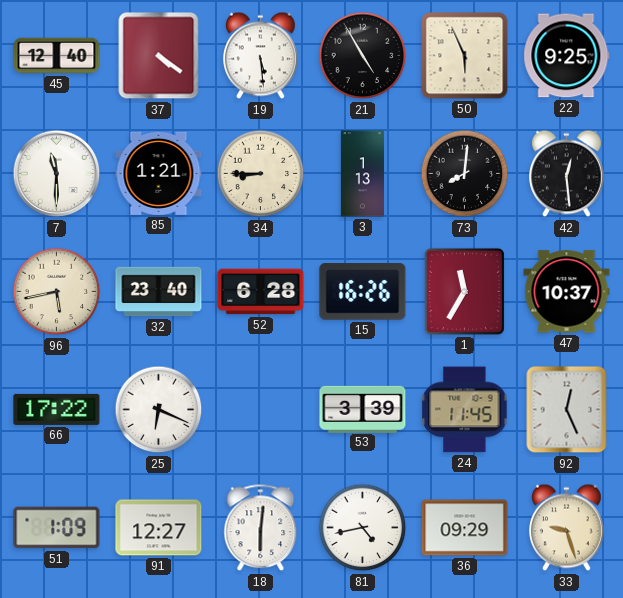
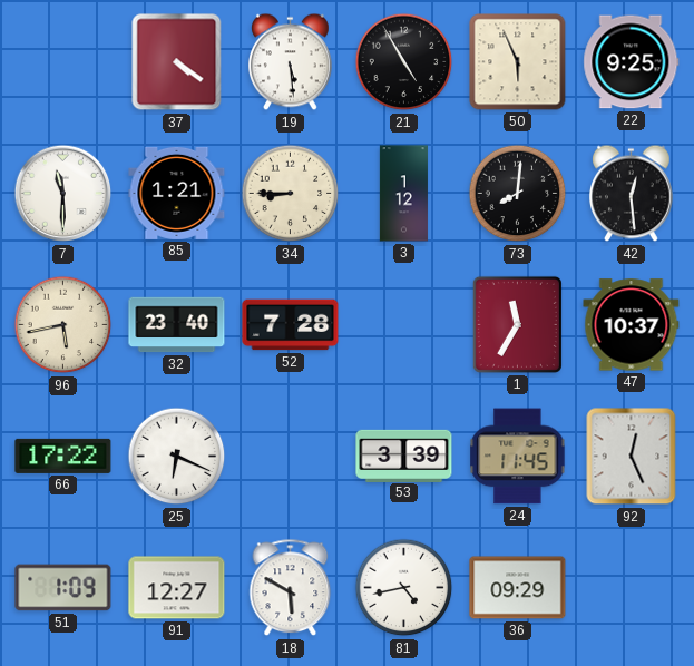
45: 12:40 -> none (57, 56)
3: 1:13 -> 1:12 (403, 194)
52: 6:28 -> 7:28 (291, 325)
15: 16:26 -> none (363, 292)
18: 6:01 -> 5:50 (291, 588)
33: 9:27 -> none (567, 528)
